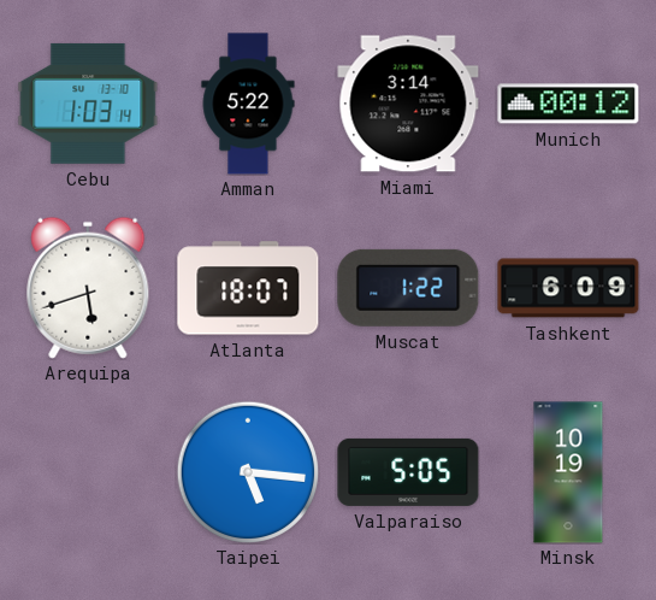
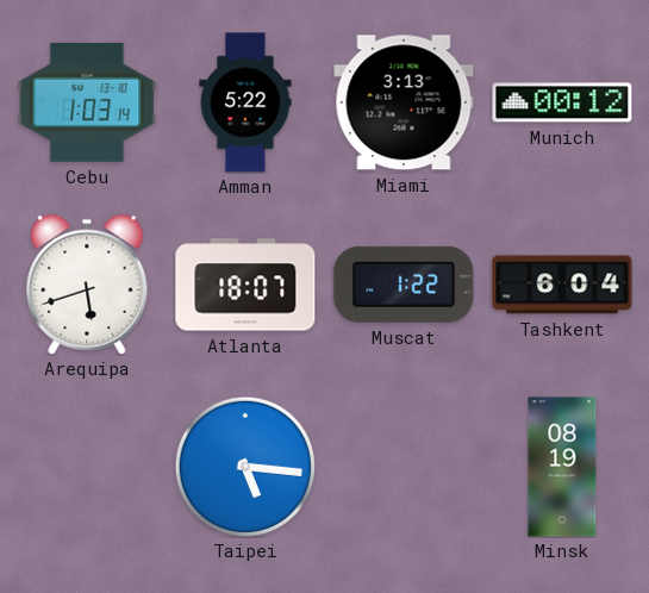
Miami: 3:14 -> 3:13 (404, 102)
Tashkent: 6:09 -> 6:04 (562, 285)
Valparaiso: 5:05 -> none (408, 472)
Minsk: 10:19 -> 08:19 (562, 467)
